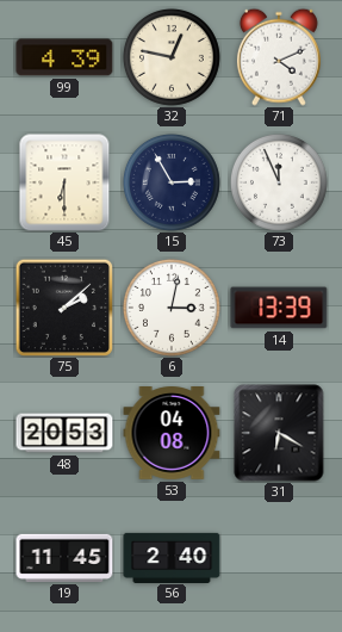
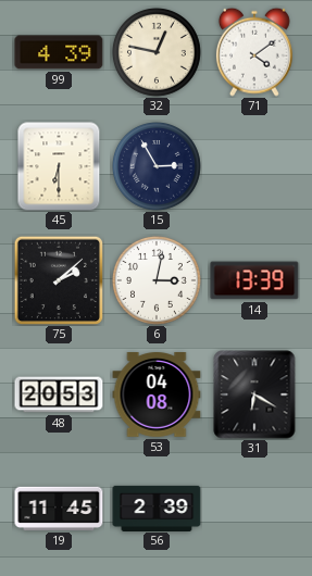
71: 4:11 -> 4:09 (254, 52)
73: 11:56 -> none (279, 182)
56: 2:40 -> 2:39 (157, 508)
